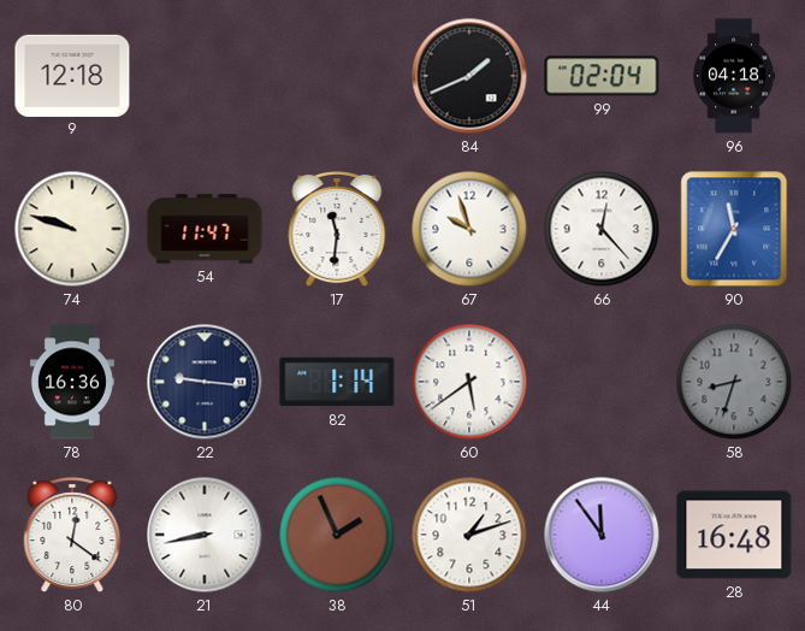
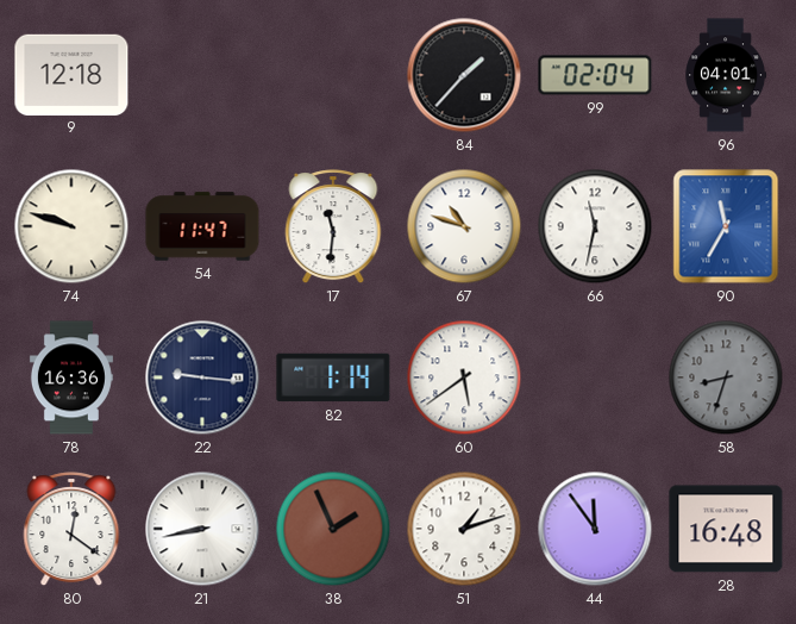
84: 1:41 -> 1:37 (464, 75)
96: 04:18 -> 04:01 (727, 75)
67: 9:57 -> 10:48 (464, 226)
66: 12:23 -> 11:32 (595, 226)
